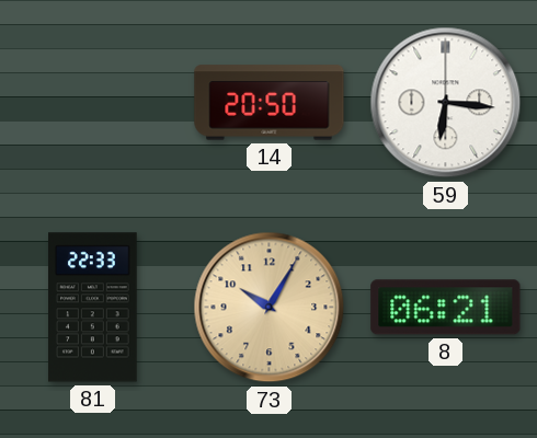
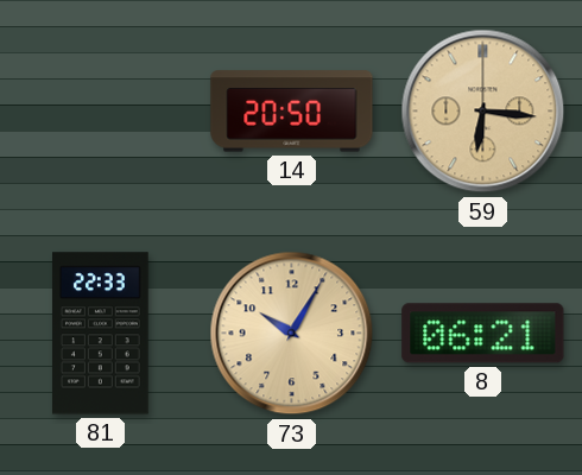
59 dial: white -> champagne (483, 112)
